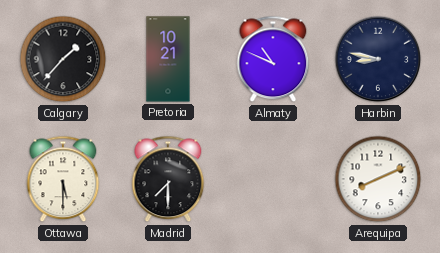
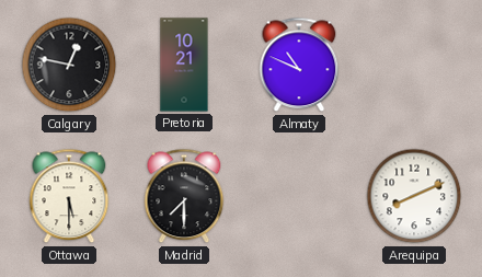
Calgary: 1:37 -> 12:47 (69, 65)
Harbin: 8:47 -> none (378, 59)
